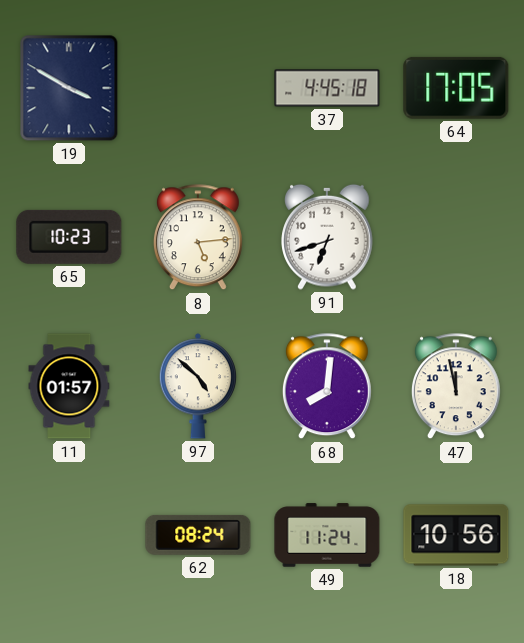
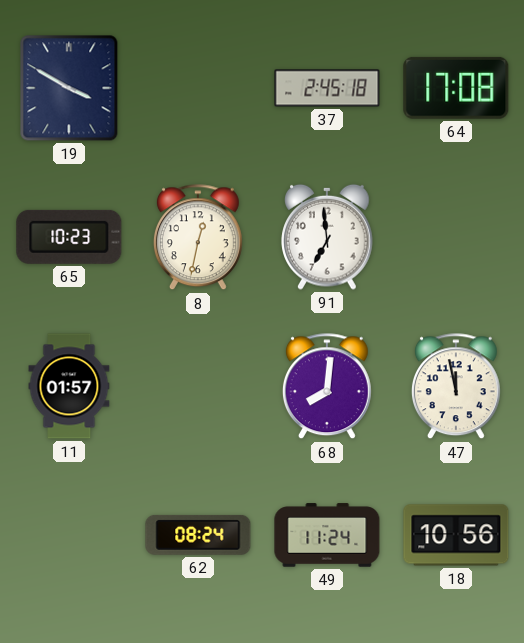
37: 4:45 -> 2:45 (327, 88)
64: 17:05 -> 17:08 (456, 88)
8: 5:14 -> 12:32 (198, 238)
91: 6:42 -> 6:59 (327, 237)
97: 4:52 -> none (197, 386)
